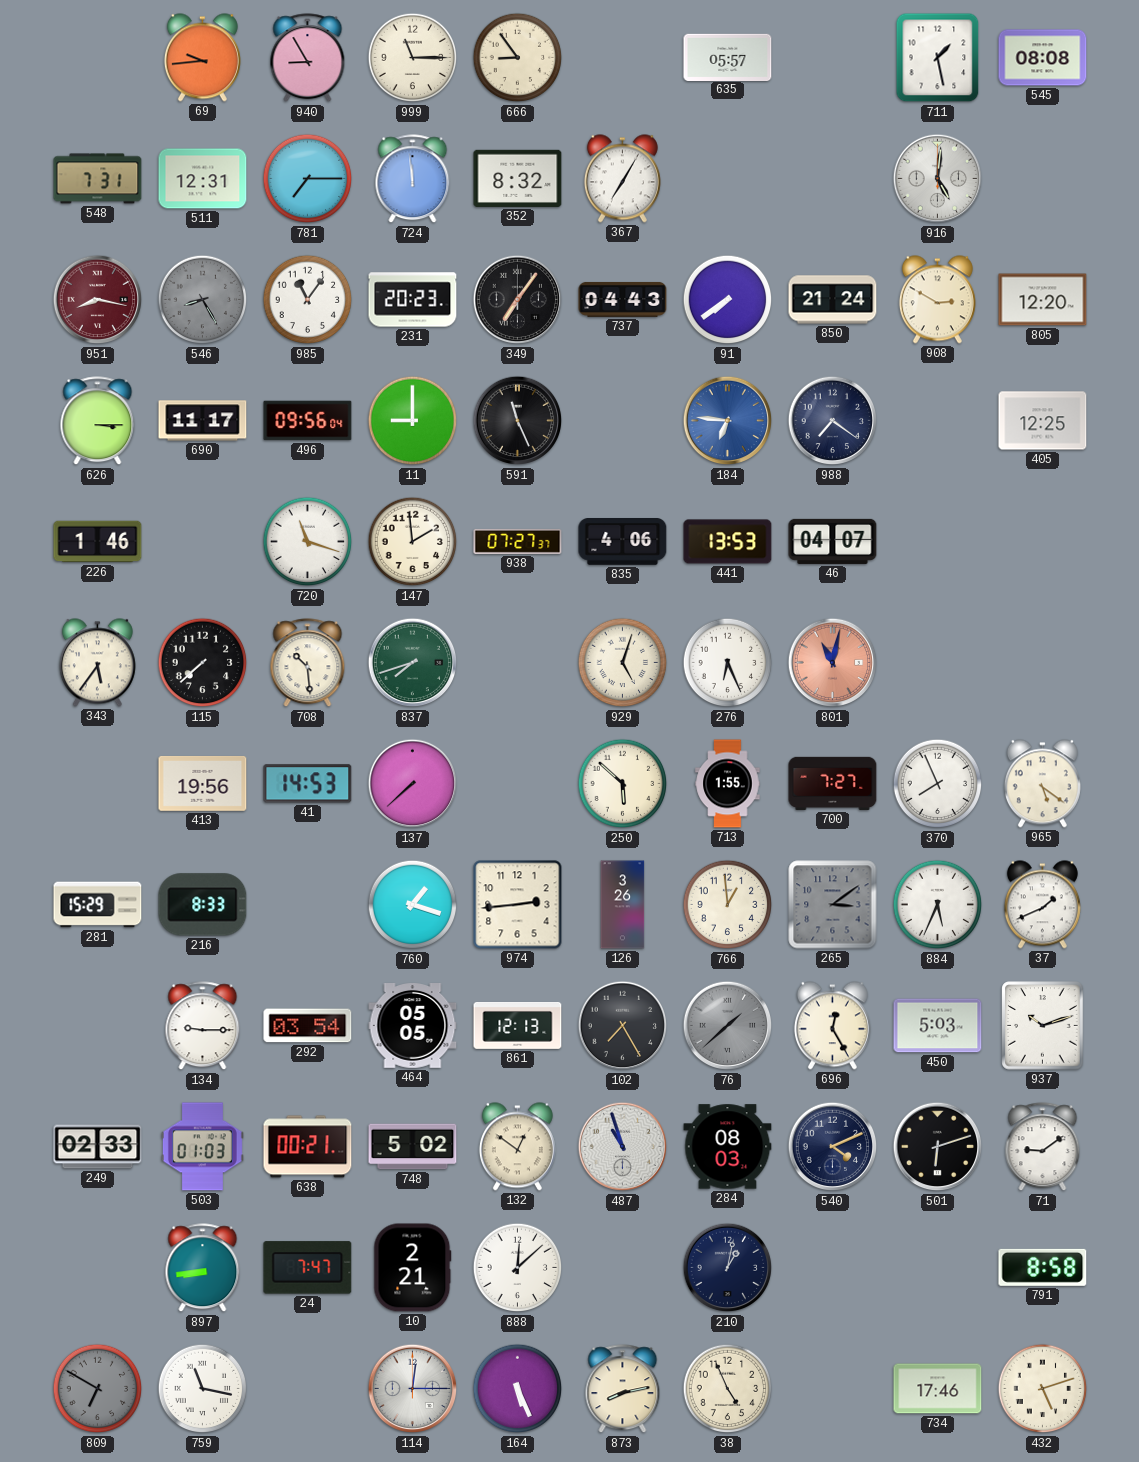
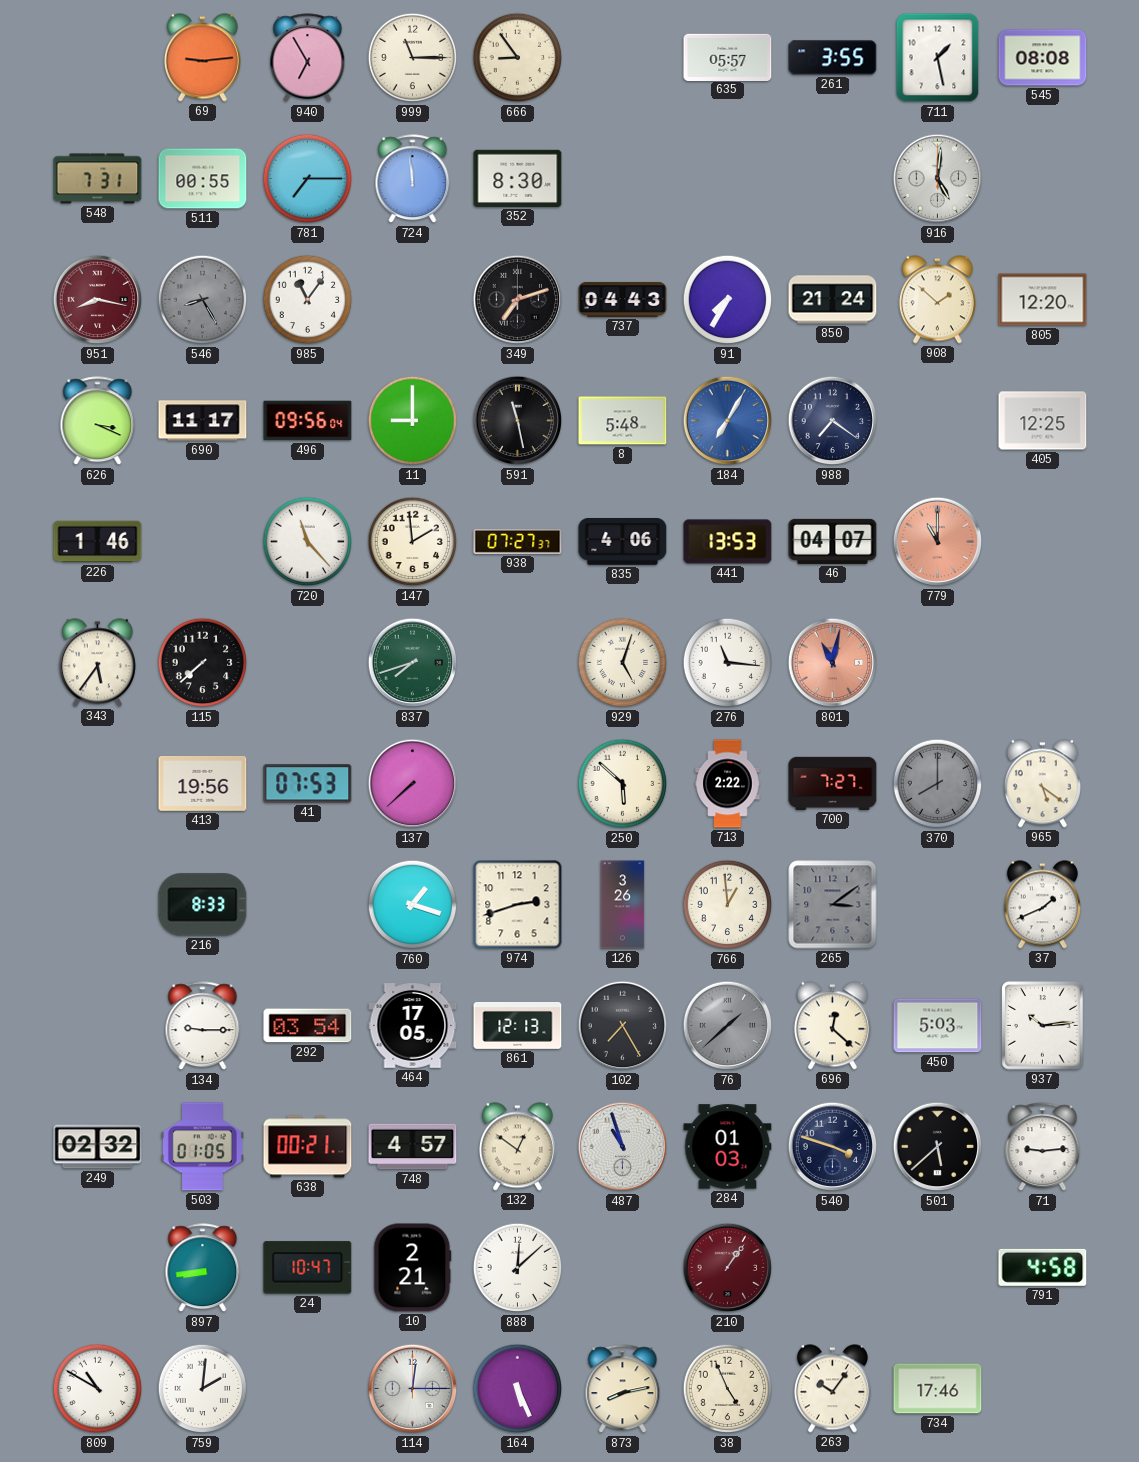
69: 9:44 -> 9:14 (202, 58)
940: 8:55 -> 6:55 (308, 58)
261: none -> 3:55 (833, 58)
511: 12:31 -> 00:55 (203, 179)
352: 8:32 -> 8:30 (518, 178)
367: 7:05 -> none (622, 179)
231: 20:23 -> none (413, 300)
349: 7:06 -> 7:12 (518, 300)
91: 7:39 -> 7:35 (728, 300)
908: 2:50 -> 1:52 (937, 300)
626: 3:15 -> 3:19 (98, 421)
591: 11:26 -> 11:28 (518, 421)
8: none -> 5:48 (623, 421)
184: 6:46 -> 7:05 (728, 421)
720: 11:18 -> 11:23 (308, 542)
779: none -> 11:00 (938, 542)
708: 10:29 -> none (308, 663)
276: 6:26 -> 11:16 (728, 663)
41: 14:53 -> 07:53 (308, 784)
713: 1:55 -> 2:22 (728, 784)
370: 7:56 -> 8:00 (938, 784)
370 dial: white -> grey (938, 784)
281: 15:29 -> none (98, 905)
974: 2:44 -> 2:42 (518, 905)
884: 5:34 -> none (938, 905)
464: 05:05 -> 17:05 (413, 1026)
696: 12:25 -> 12:22 (832, 1026)
937: 10:12 -> 10:14 (1043, 1026)
249: 02:33 -> 02:32 (98, 1147)
503: 01:03 -> 01:05 (202, 1147)
748: 5:02 -> 4:57 (413, 1147)
284: 08:03 -> 01:03 (728, 1147)
540: 4:11 -> 3:48 (833, 1147)
501: 6:12 -> 5:38 (938, 1147)
71: 9:09 -> 9:14 (1043, 1147)
24: 7:47 -> 10:47 (308, 1268)
210: 1:02 -> 1:06 (728, 1268)
210 dial: navy -> burgundy (728, 1268)
791: 8:58 -> 4:58 (1043, 1267)
809: 6:50 -> 10:50 (98, 1389)
809 dial: grey -> white (98, 1389)
759: 11:17 -> 2:01 (203, 1389)
263: none -> 10:06 (832, 1389)
432: 5:12 -> none (1043, 1389)
